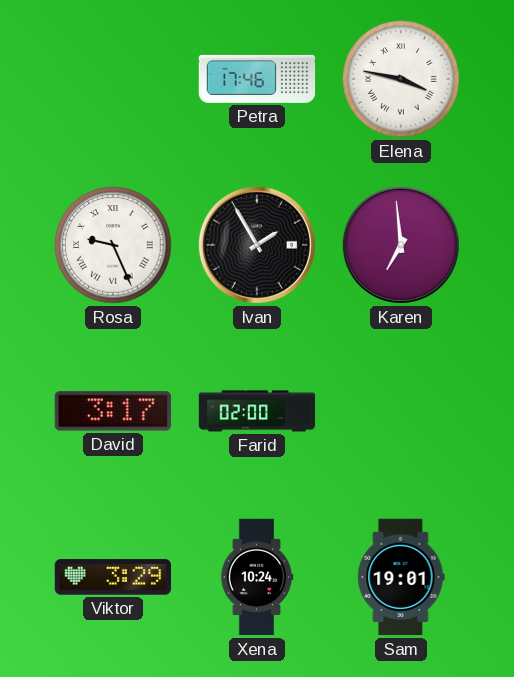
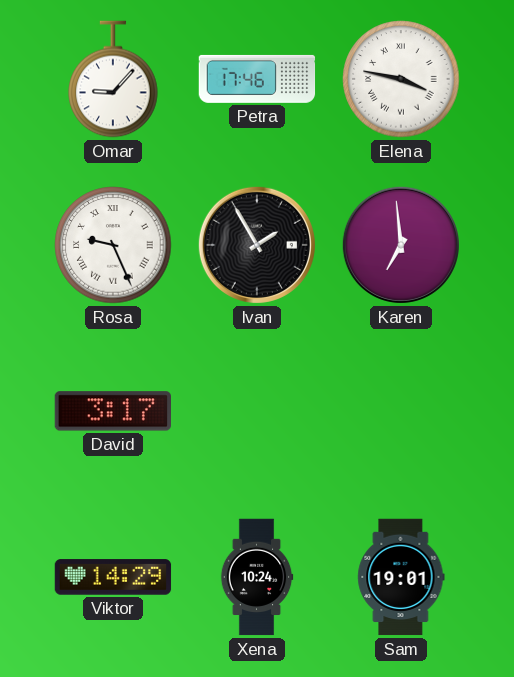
Omar: none -> 9:07 (113, 79)
Farid: 02:00 -> none (257, 411)
Viktor: 3:29 -> 14:29 (113, 577)
